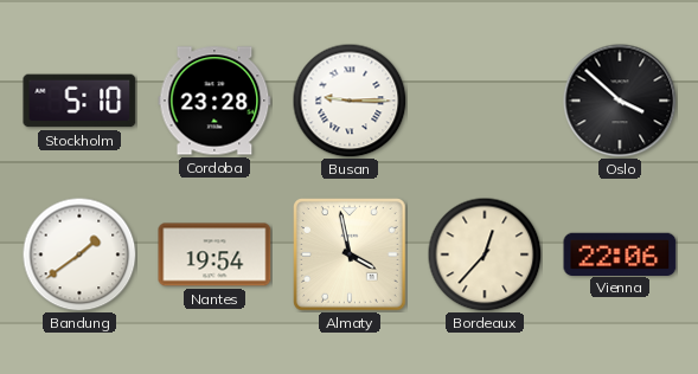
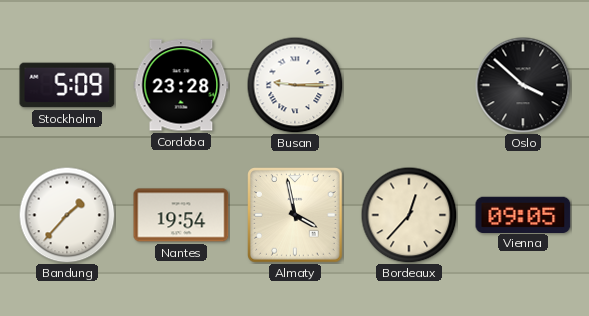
Stockholm: 5:10 -> 5:09 (67, 85)
Bandung: 1:39 -> 1:37 (67, 215)
Vienna: 22:06 -> 09:05 (523, 214)
